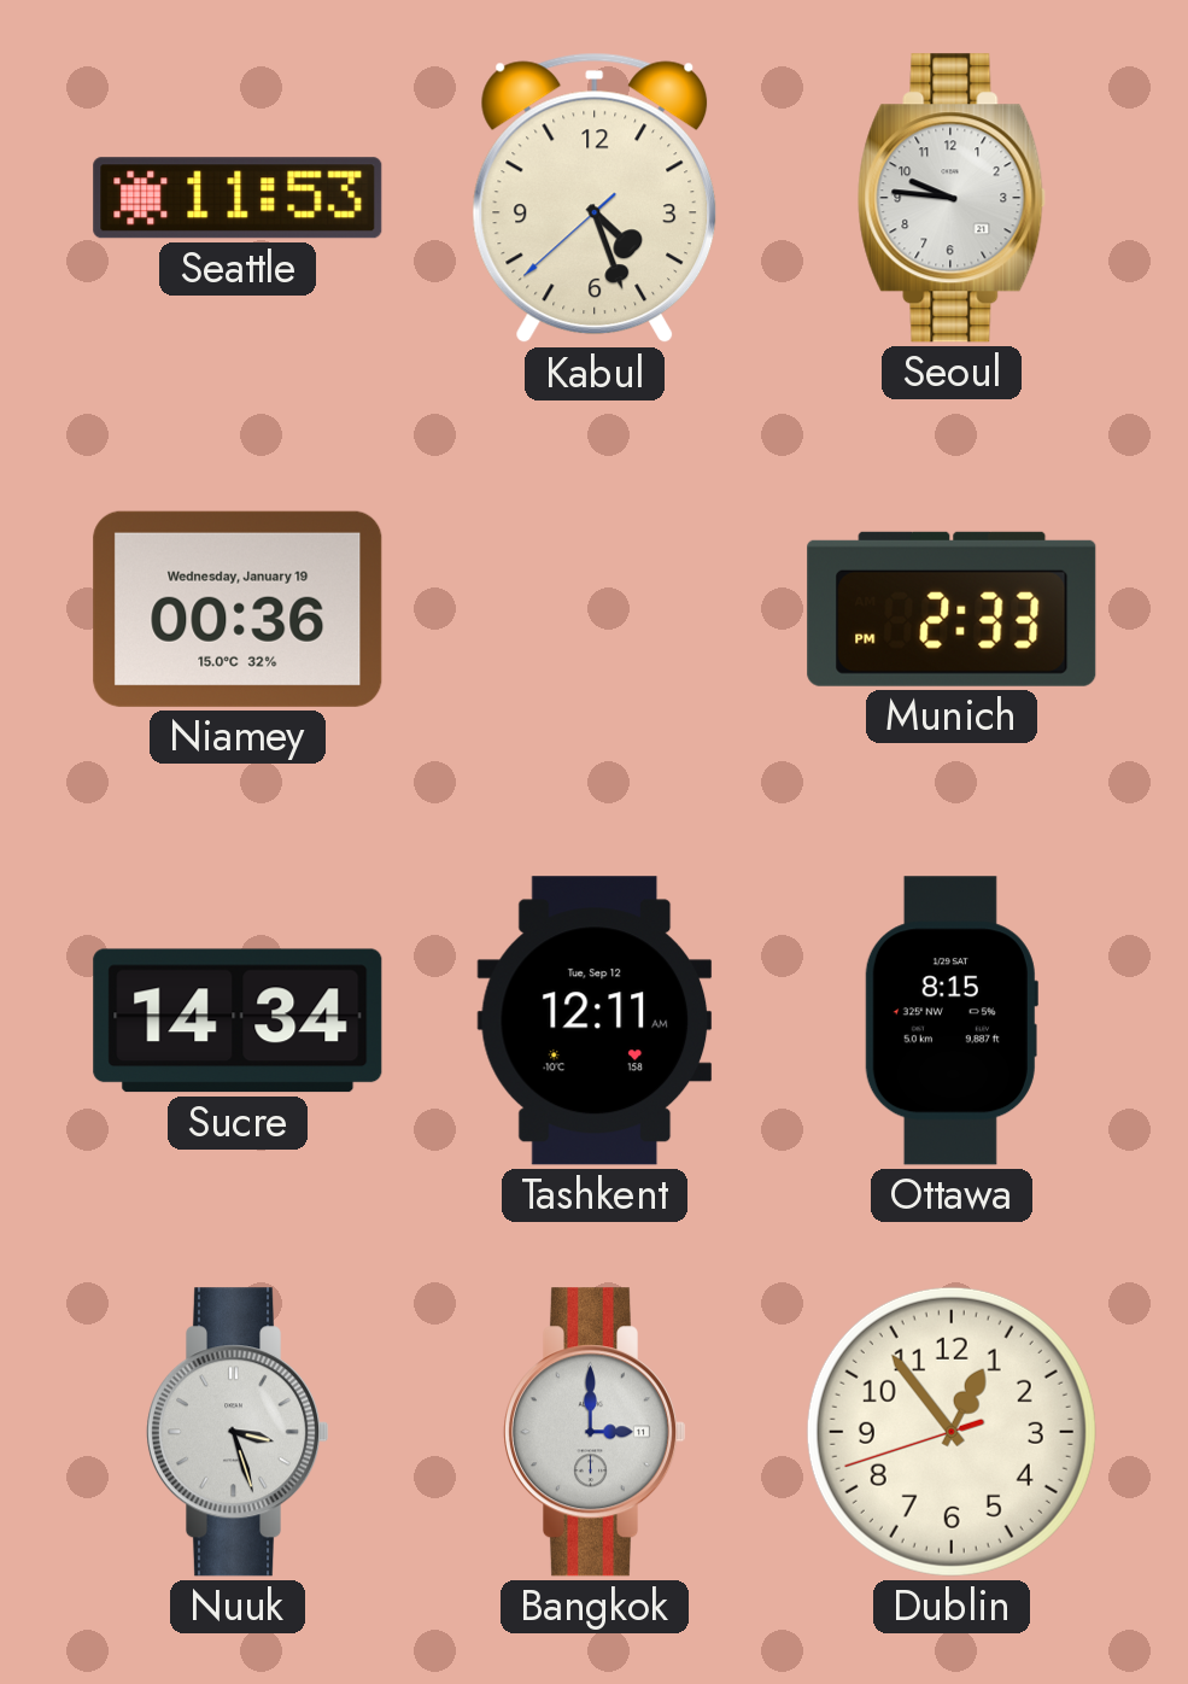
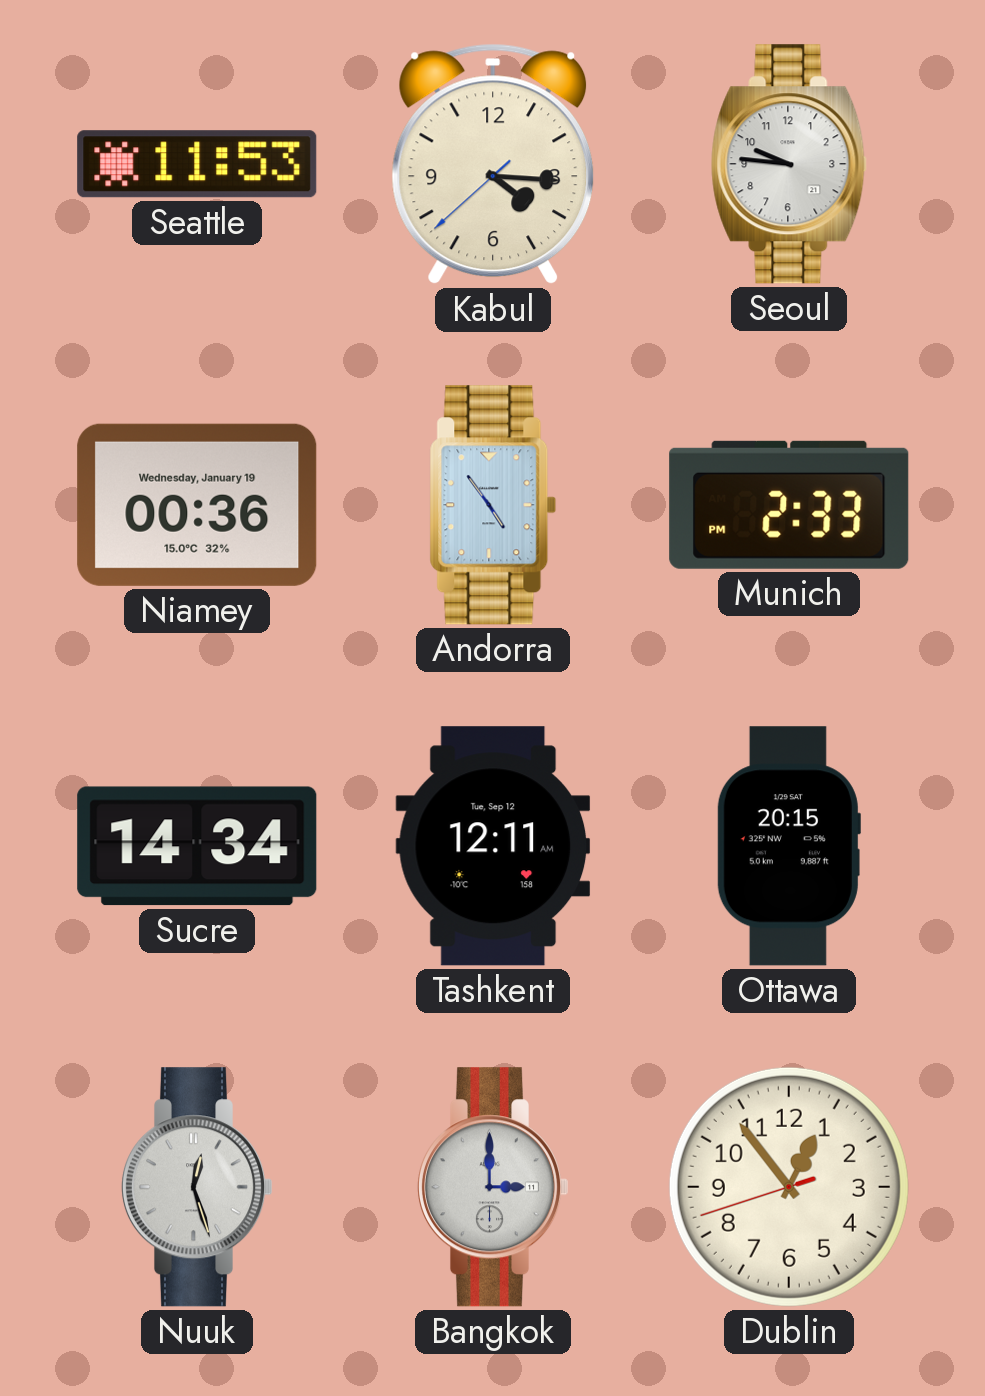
Kabul: 4:26 -> 4:15 (493, 164)
Andorra: none -> 4:54 (493, 505)
Ottawa: 8:15 -> 20:15 (789, 846)
Nuuk: 3:27 -> 12:27 (197, 1187)
